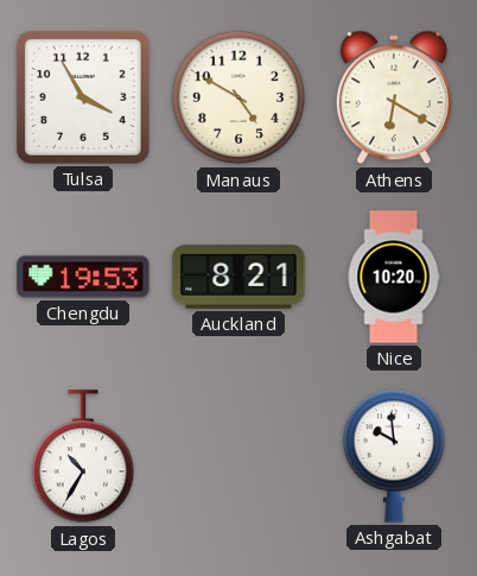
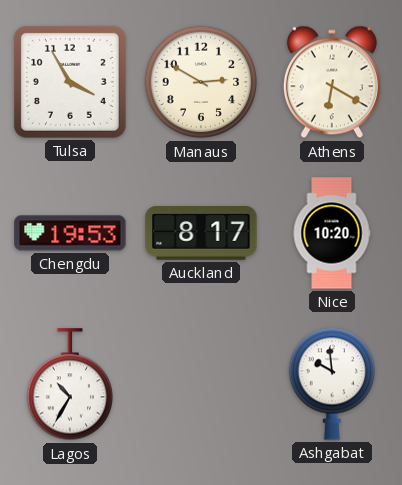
Manaus: 4:50 -> 2:50 (201, 82)
Auckland: 8:21 -> 8:17 (201, 233)
